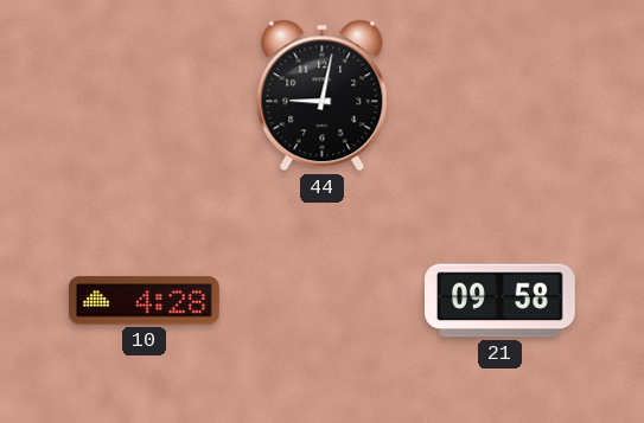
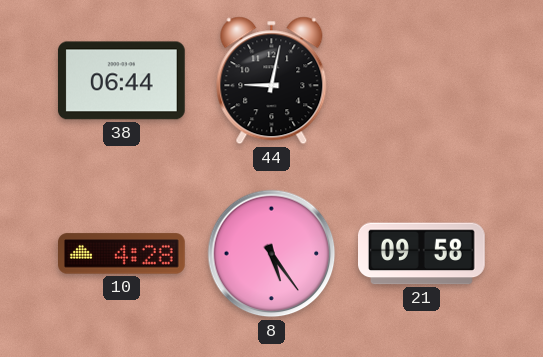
38: none -> 06:44 (121, 81)
8: none -> 5:24 (272, 254)
